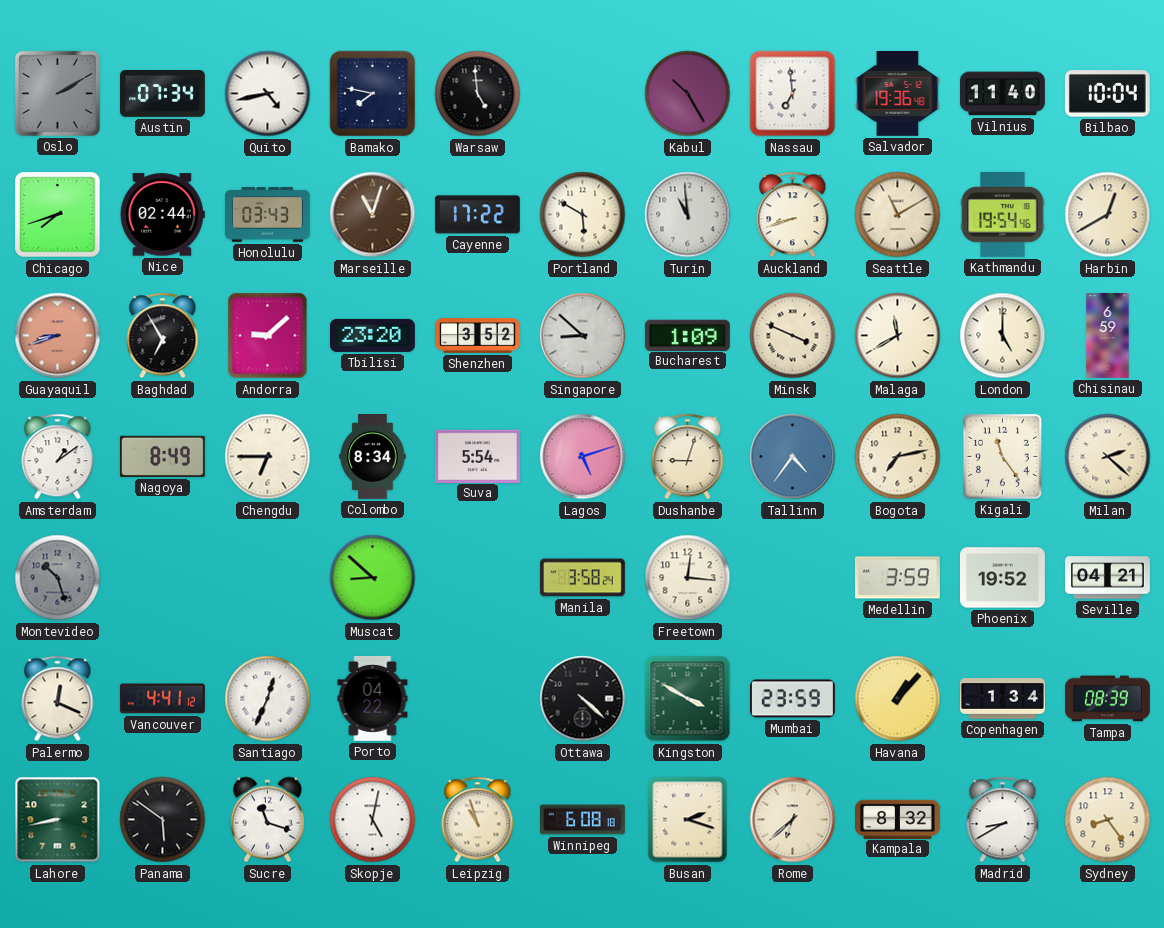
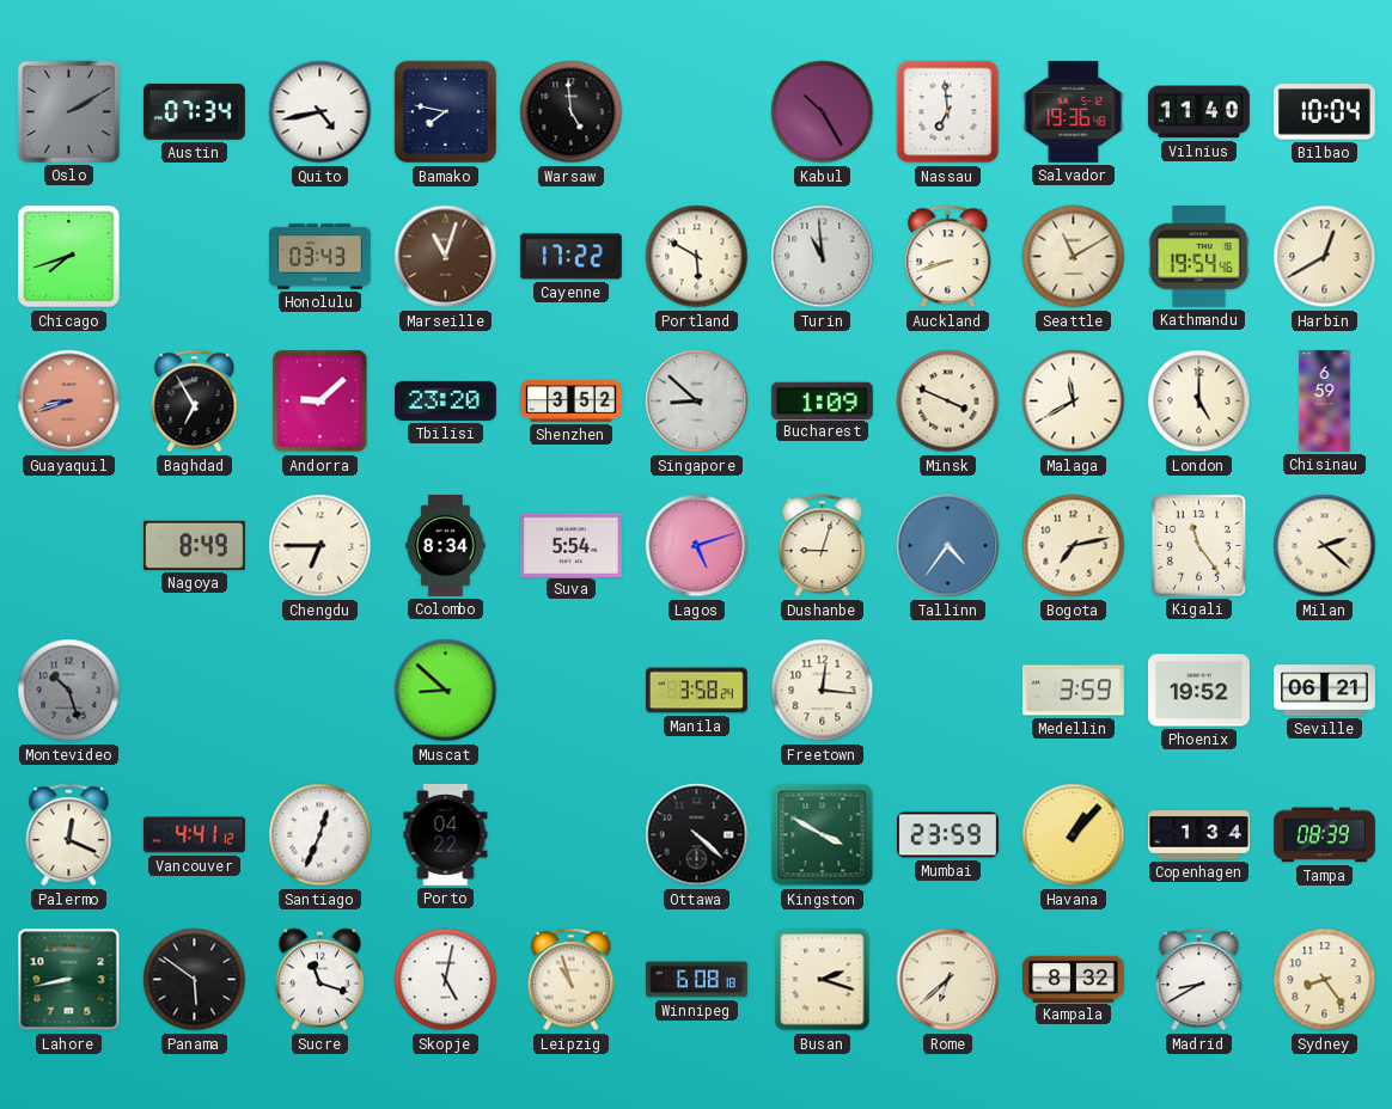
Nice: 02:44 -> none (162, 215)
Amsterdam: 1:09 -> none (58, 457)
Seville: 04:21 -> 06:21 (1325, 691)
